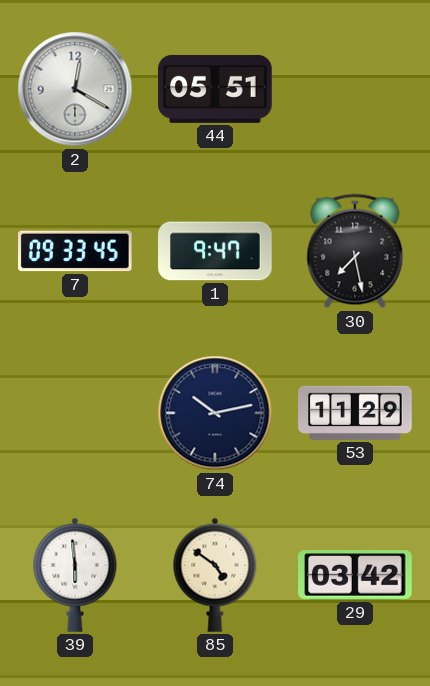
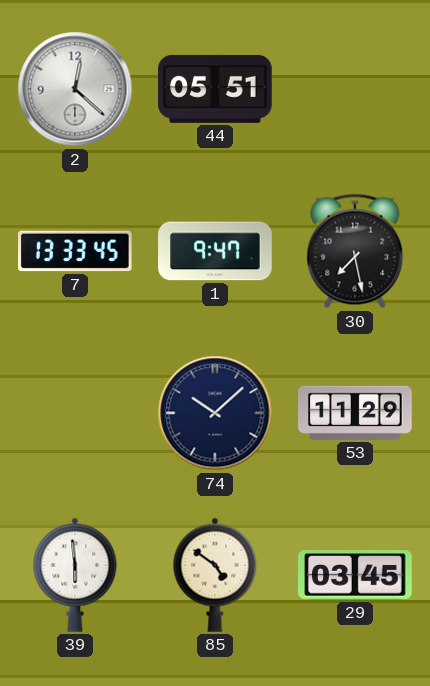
2: 12:20 -> 12:22 (75, 89)
7: 09:33 -> 13:33 (76, 251)
74: 10:13 -> 10:08 (215, 413)
29: 03:42 -> 03:45 (355, 575)
